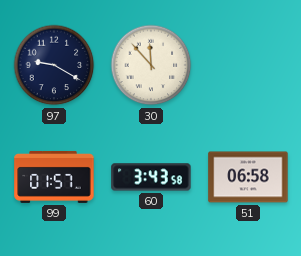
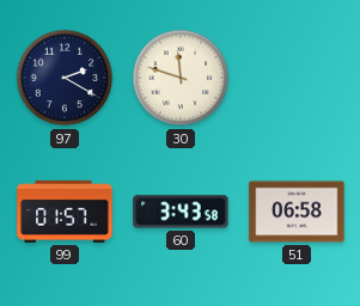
97: 9:20 -> 2:20 (65, 78)
30: 11:53 -> 11:48 (181, 78)
